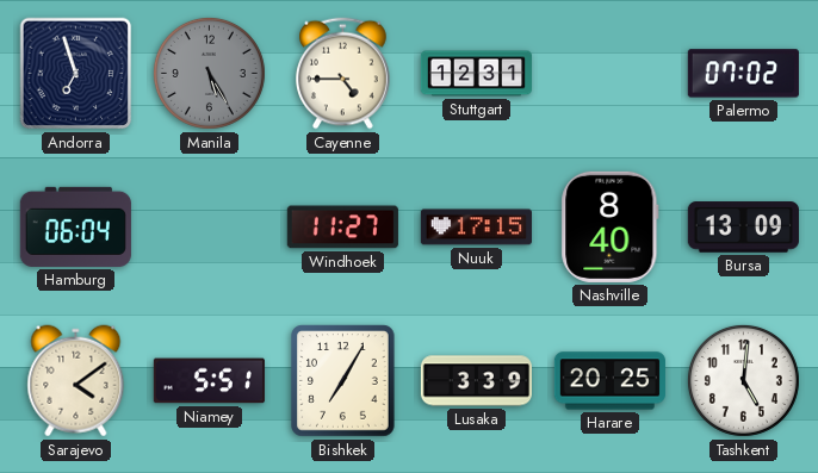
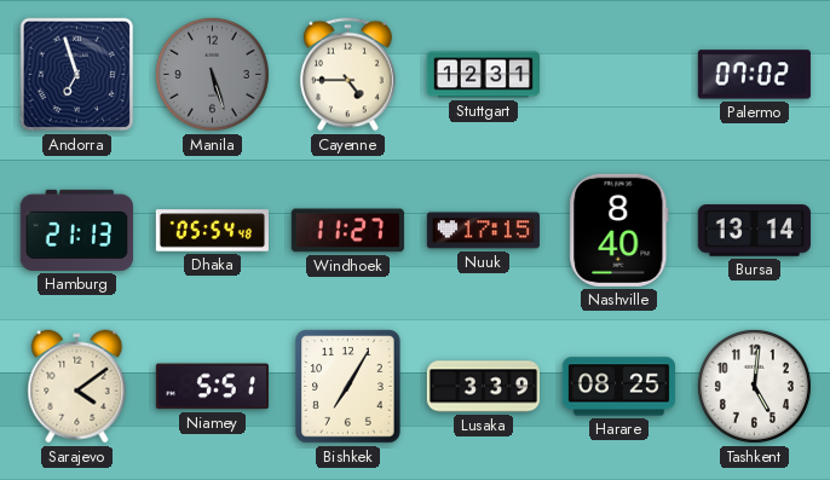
Manila: 5:25 -> 5:27 (212, 74)
Hamburg: 06:04 -> 21:13 (76, 230)
Dhaka: none -> 05:54 (212, 231)
Bursa: 13:09 -> 13:14 (754, 231)
Harare: 20:25 -> 08:25 (618, 387)
